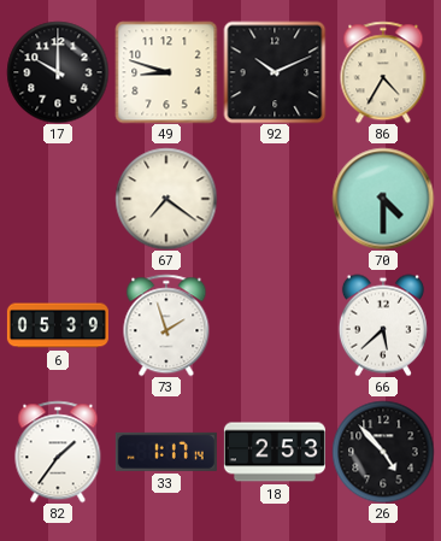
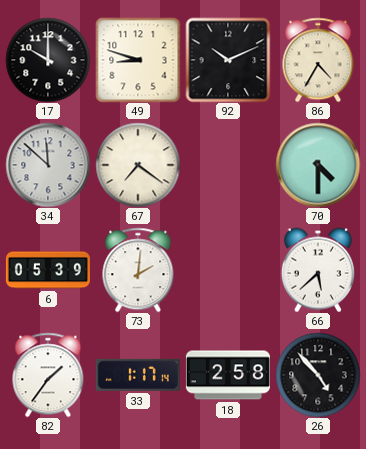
34: none -> 11:52 (48, 165)
73: 1:57 -> 2:01 (138, 270)
18: 2:53 -> 2:58 (228, 375)
